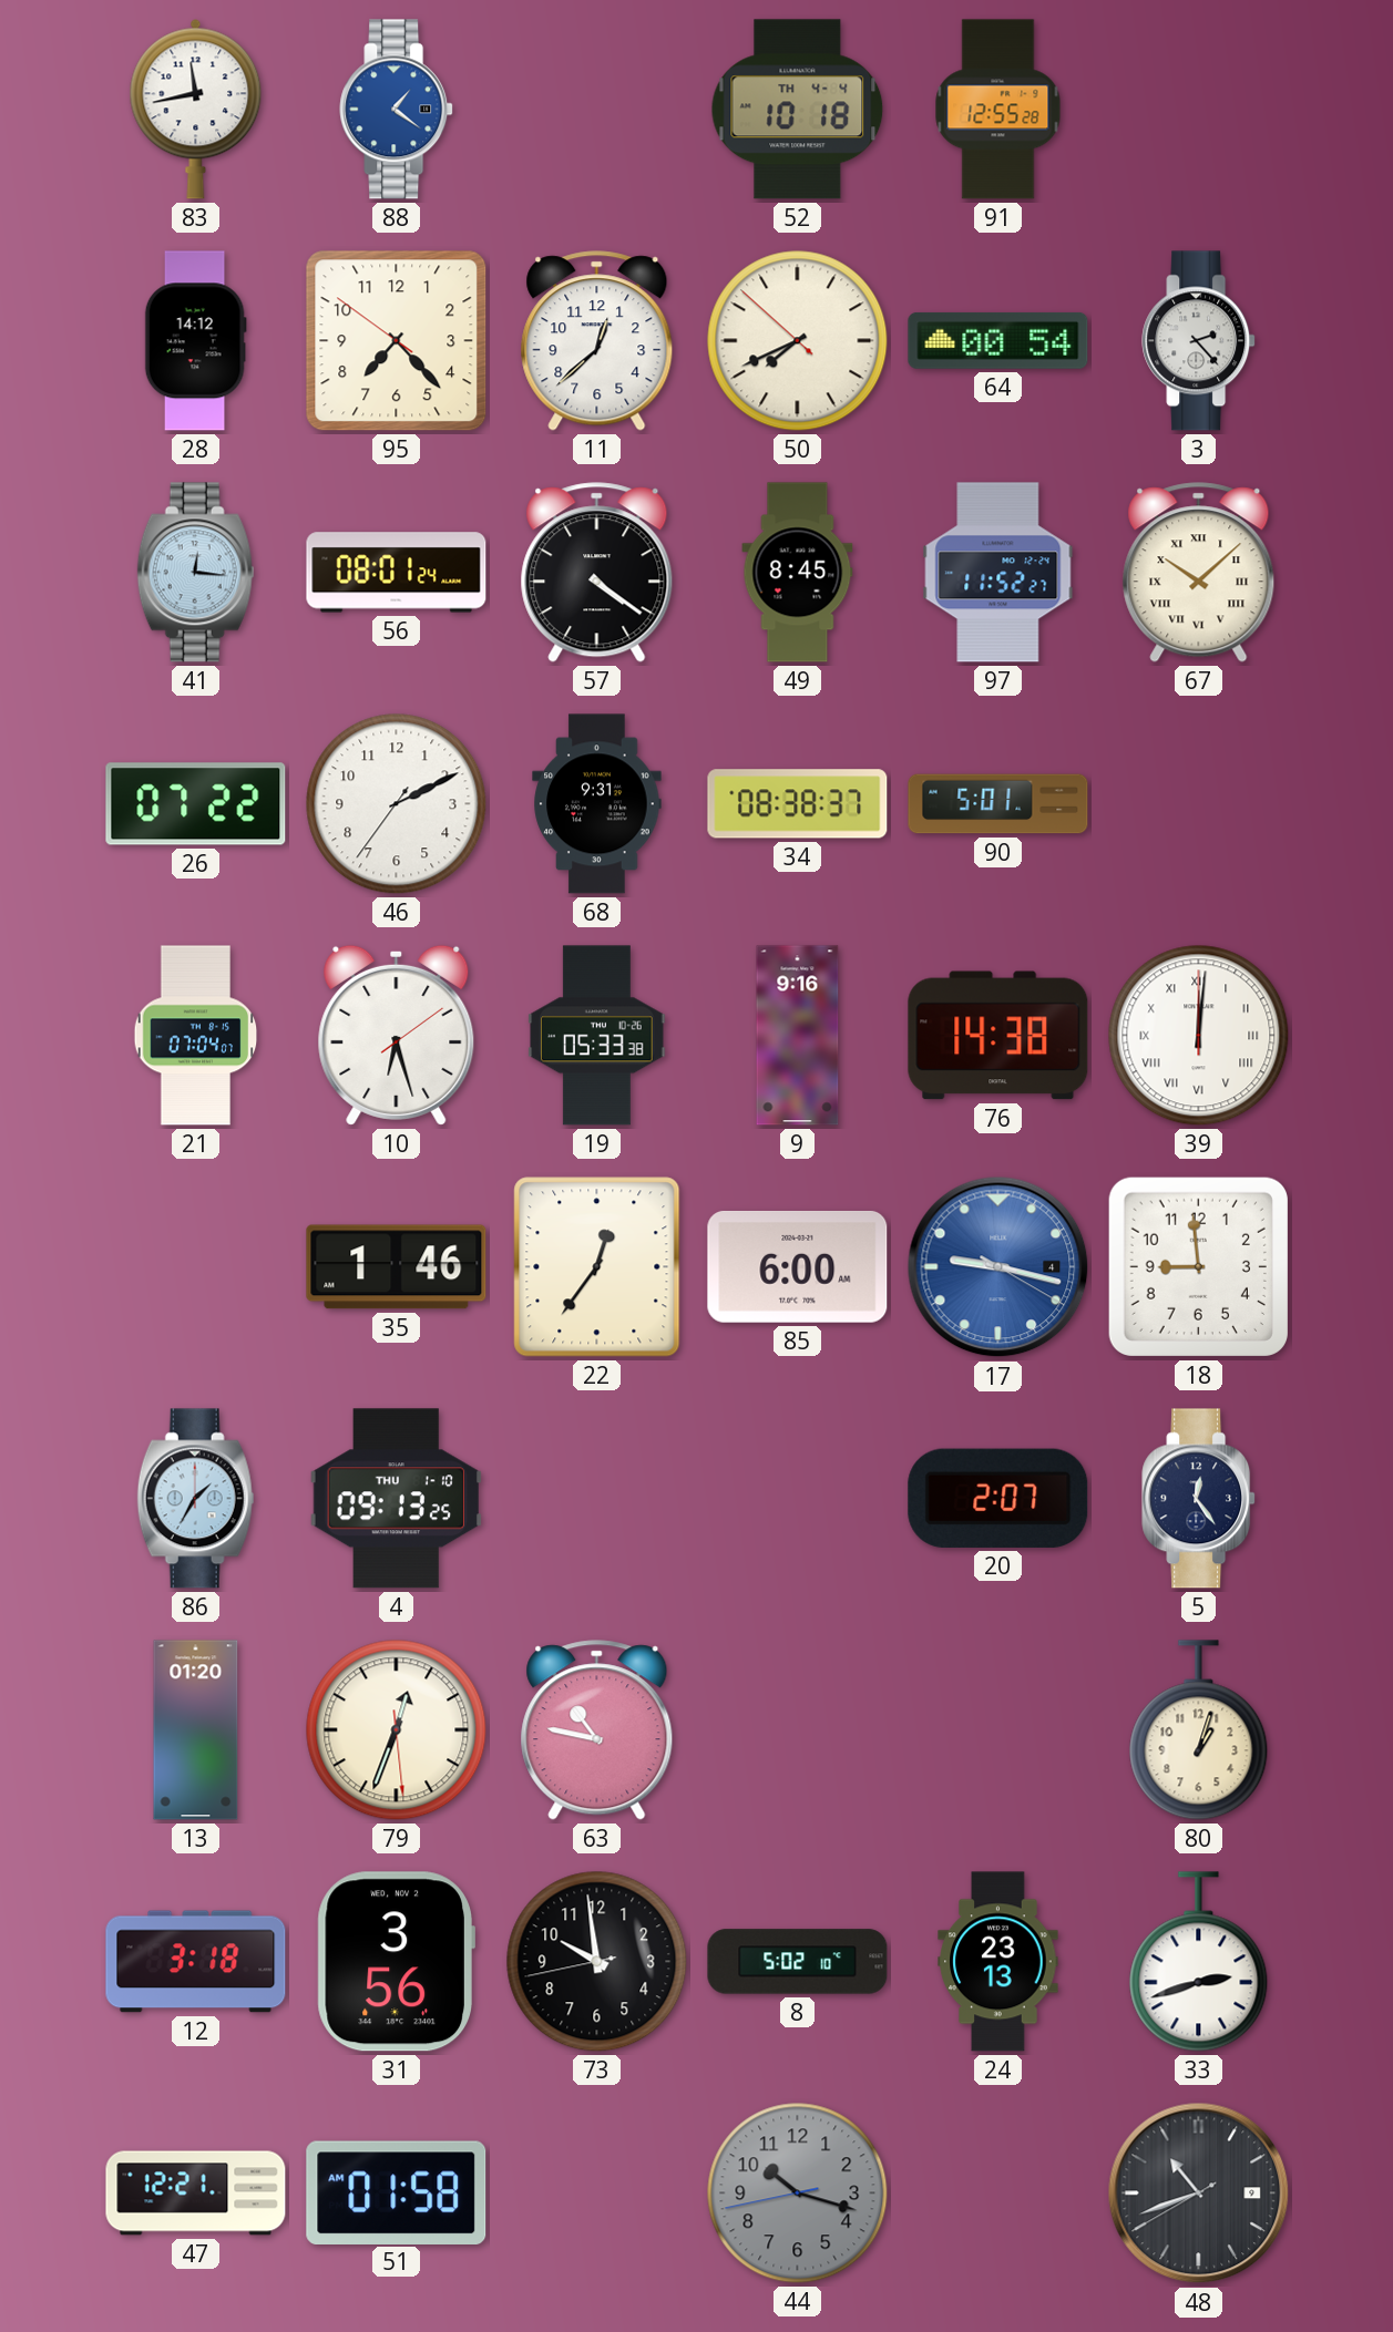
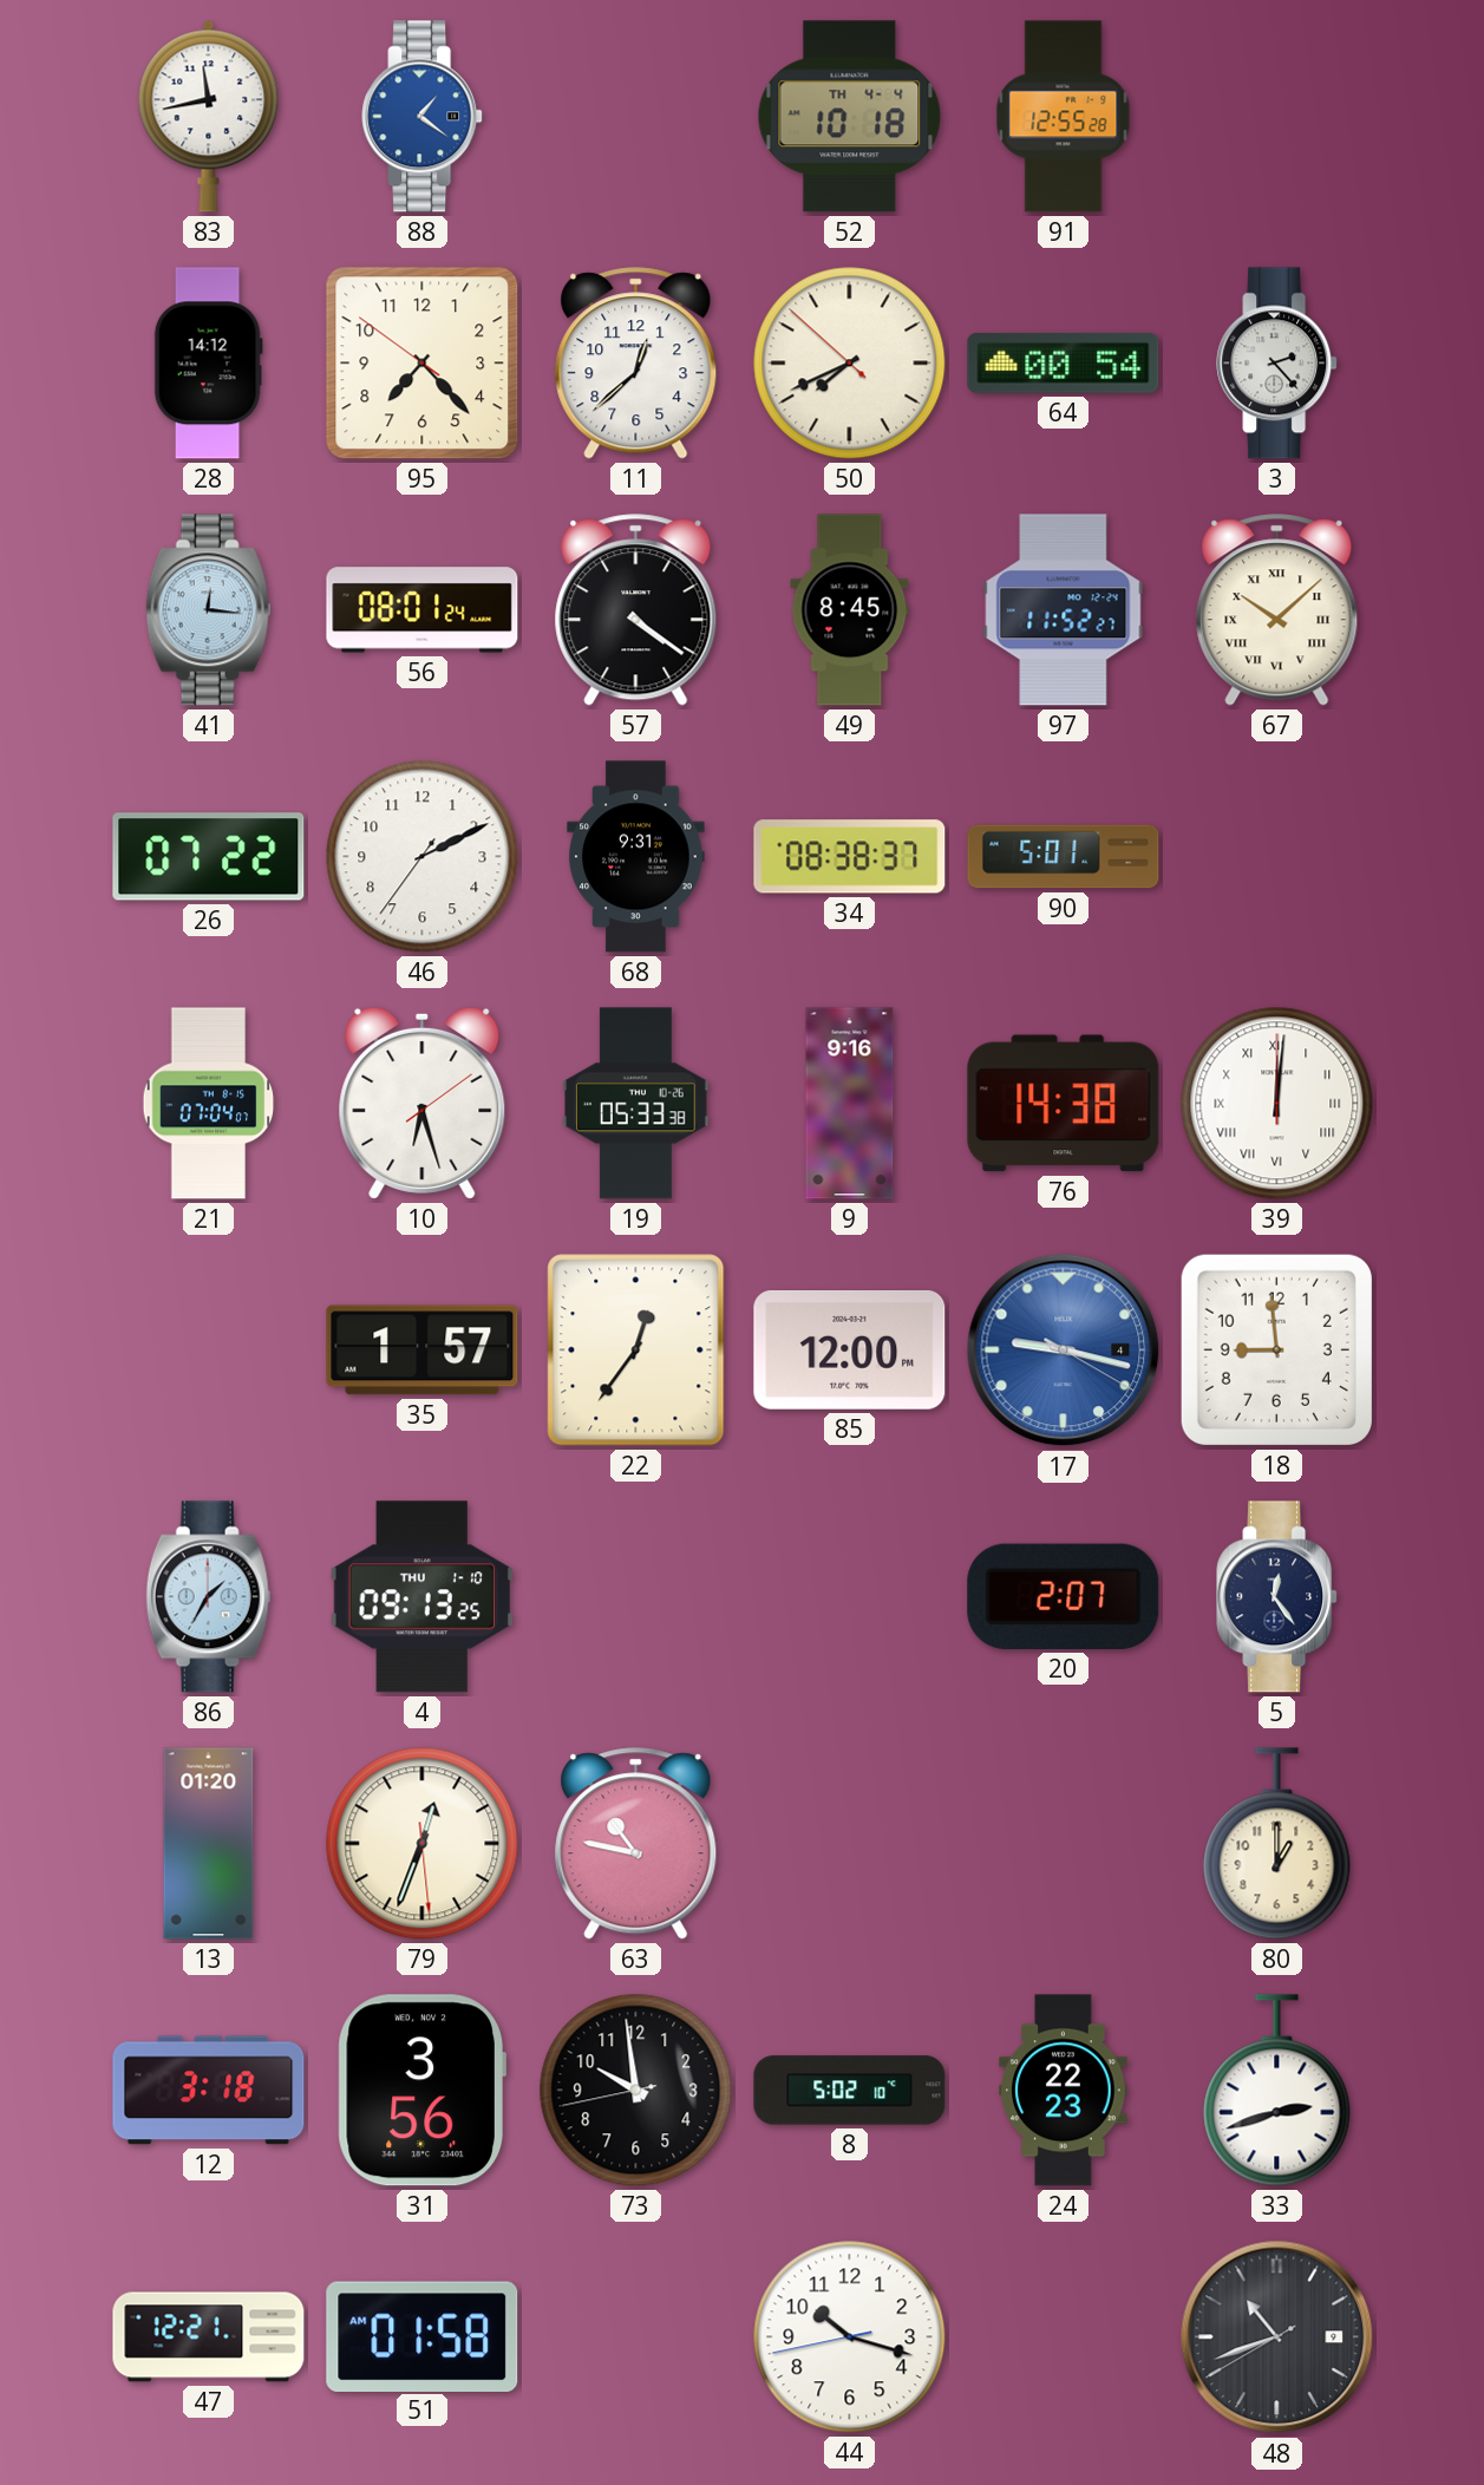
35: 1:46 -> 1:57 (423, 1351)
85: 6:00 -> 12:00 (850, 1349)
80: 1:03 -> 1:00 (1277, 1844)
24: 23:13 -> 22:23 (1064, 2091)
44 dial: grey -> white (850, 2337)
